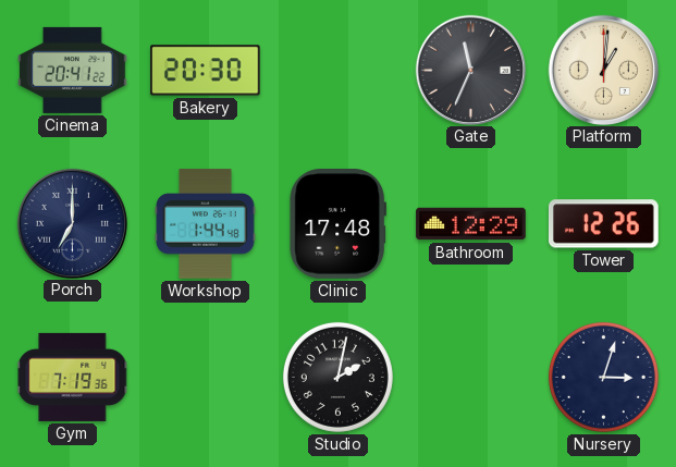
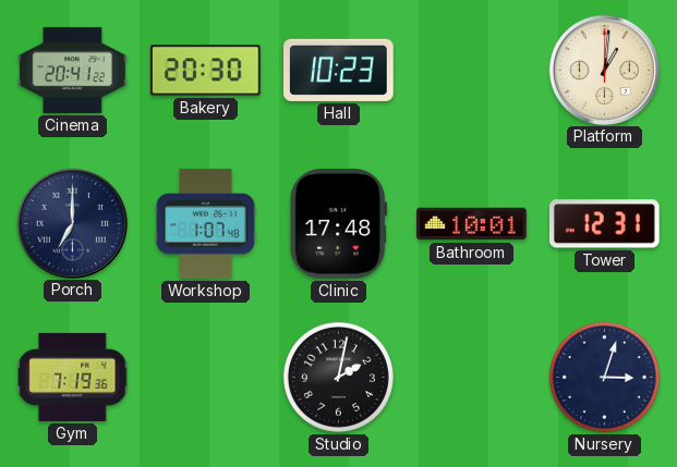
Hall: none -> 10:23 (339, 70)
Gate: 11:34 -> none (470, 70)
Workshop: 1:44 -> 1:07 (206, 224)
Bathroom: 12:29 -> 10:01 (472, 224)
Tower: 12:26 -> 12:31 (605, 224)
